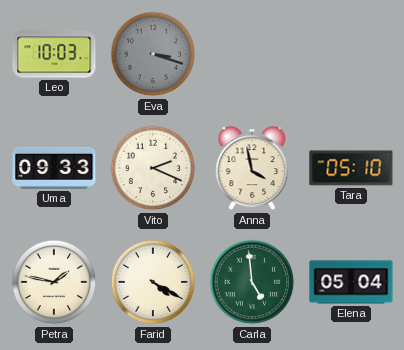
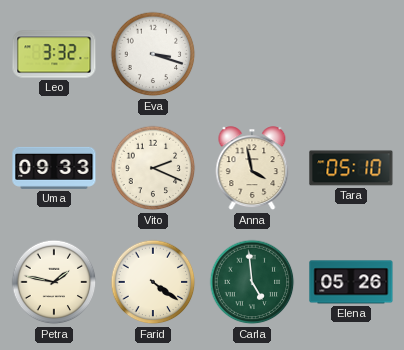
Leo: 10:03 -> 3:32 (54, 54)
Eva dial: grey -> white (153, 54)
Farid: 4:20 -> 4:21 (153, 282)
Elena: 05:04 -> 05:26 (351, 282)
